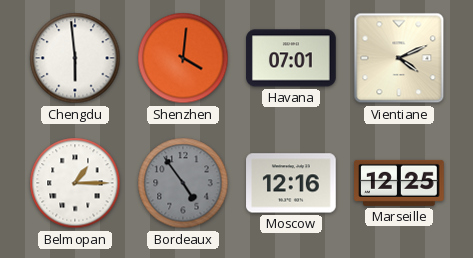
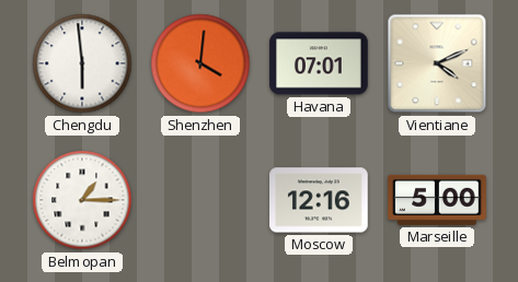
Bordeaux: 4:54 -> none (183, 183)
Marseille: 12:25 -> 5:00 (437, 200)
